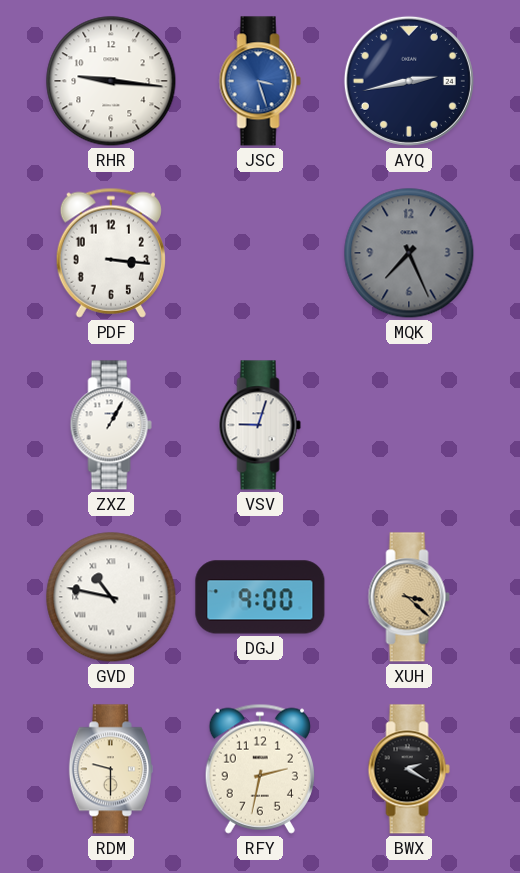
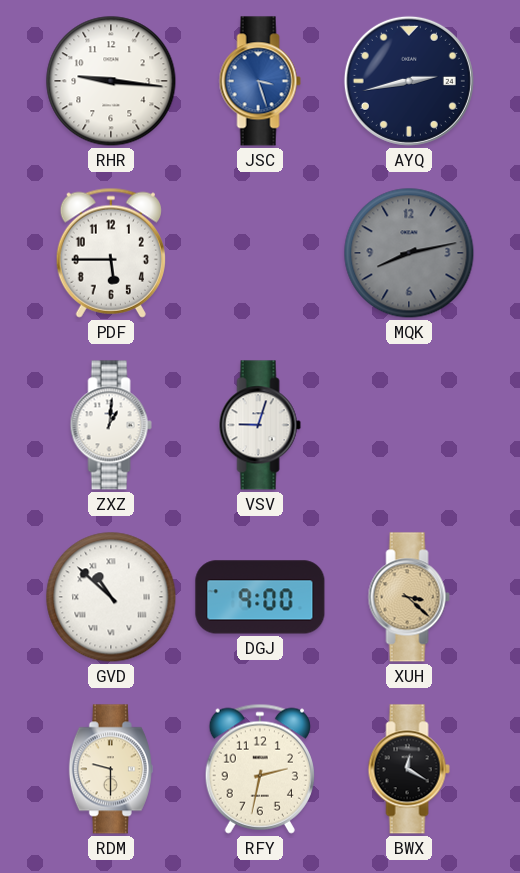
PDF: 3:16 -> 5:45 (111, 253)
MQK: 7:26 -> 8:13 (409, 253)
ZXZ: 1:05 -> 1:01 (111, 425)
GVD: 10:47 -> 10:52 (111, 597)
BWX: 2:20 -> 12:20 (409, 769)
